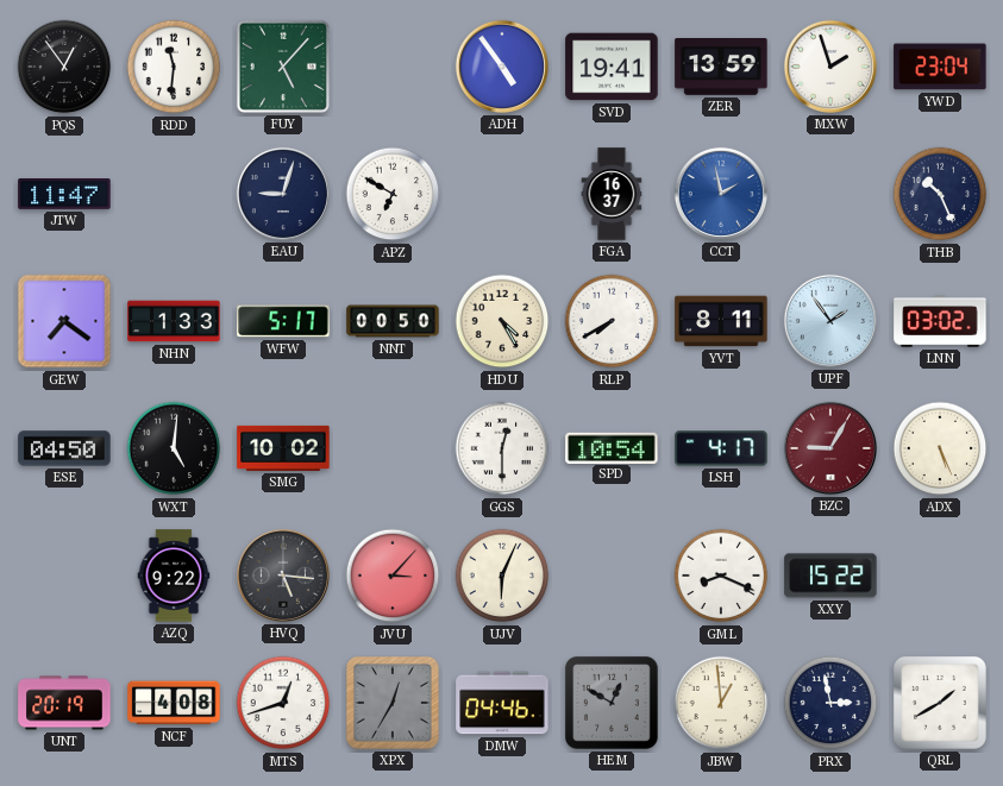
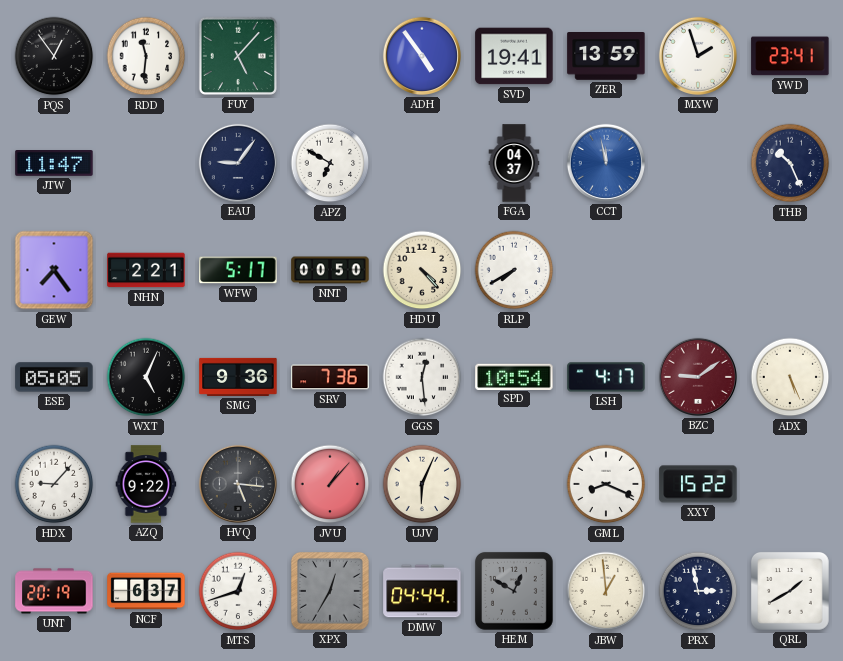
YWD: 23:04 -> 23:41 (790, 56)
EAU: 9:03 -> 9:06 (238, 163)
FGA: 16:37 -> 04:37 (514, 163)
CCT: 1:58 -> 11:58 (606, 163)
GEW: 7:21 -> 7:24 (54, 270)
NHN: 1:33 -> 2:21 (146, 270)
HDU: 4:25 -> 4:23 (422, 270)
YVT: 8:11 -> none (721, 321)
UPF: 1:54 -> none (830, 321)
LNN: 03:02 -> none (940, 321)
ESE: 04:50 -> 05:05 (54, 377)
WXT: 5:01 -> 5:04 (146, 377)
SMG: 10:02 -> 9:36 (238, 377)
SRV: none -> 7:36 (330, 377)
GGS: 12:30 -> 12:29 (422, 377)
BZC: 9:05 -> 9:09 (698, 377)
HDX: none -> 9:07 (54, 484)
JVU: 3:07 -> 1:07 (330, 484)
NCF: 4:08 -> 6:37 (146, 591)
DMW: 04:46 -> 04:44 (422, 591)
